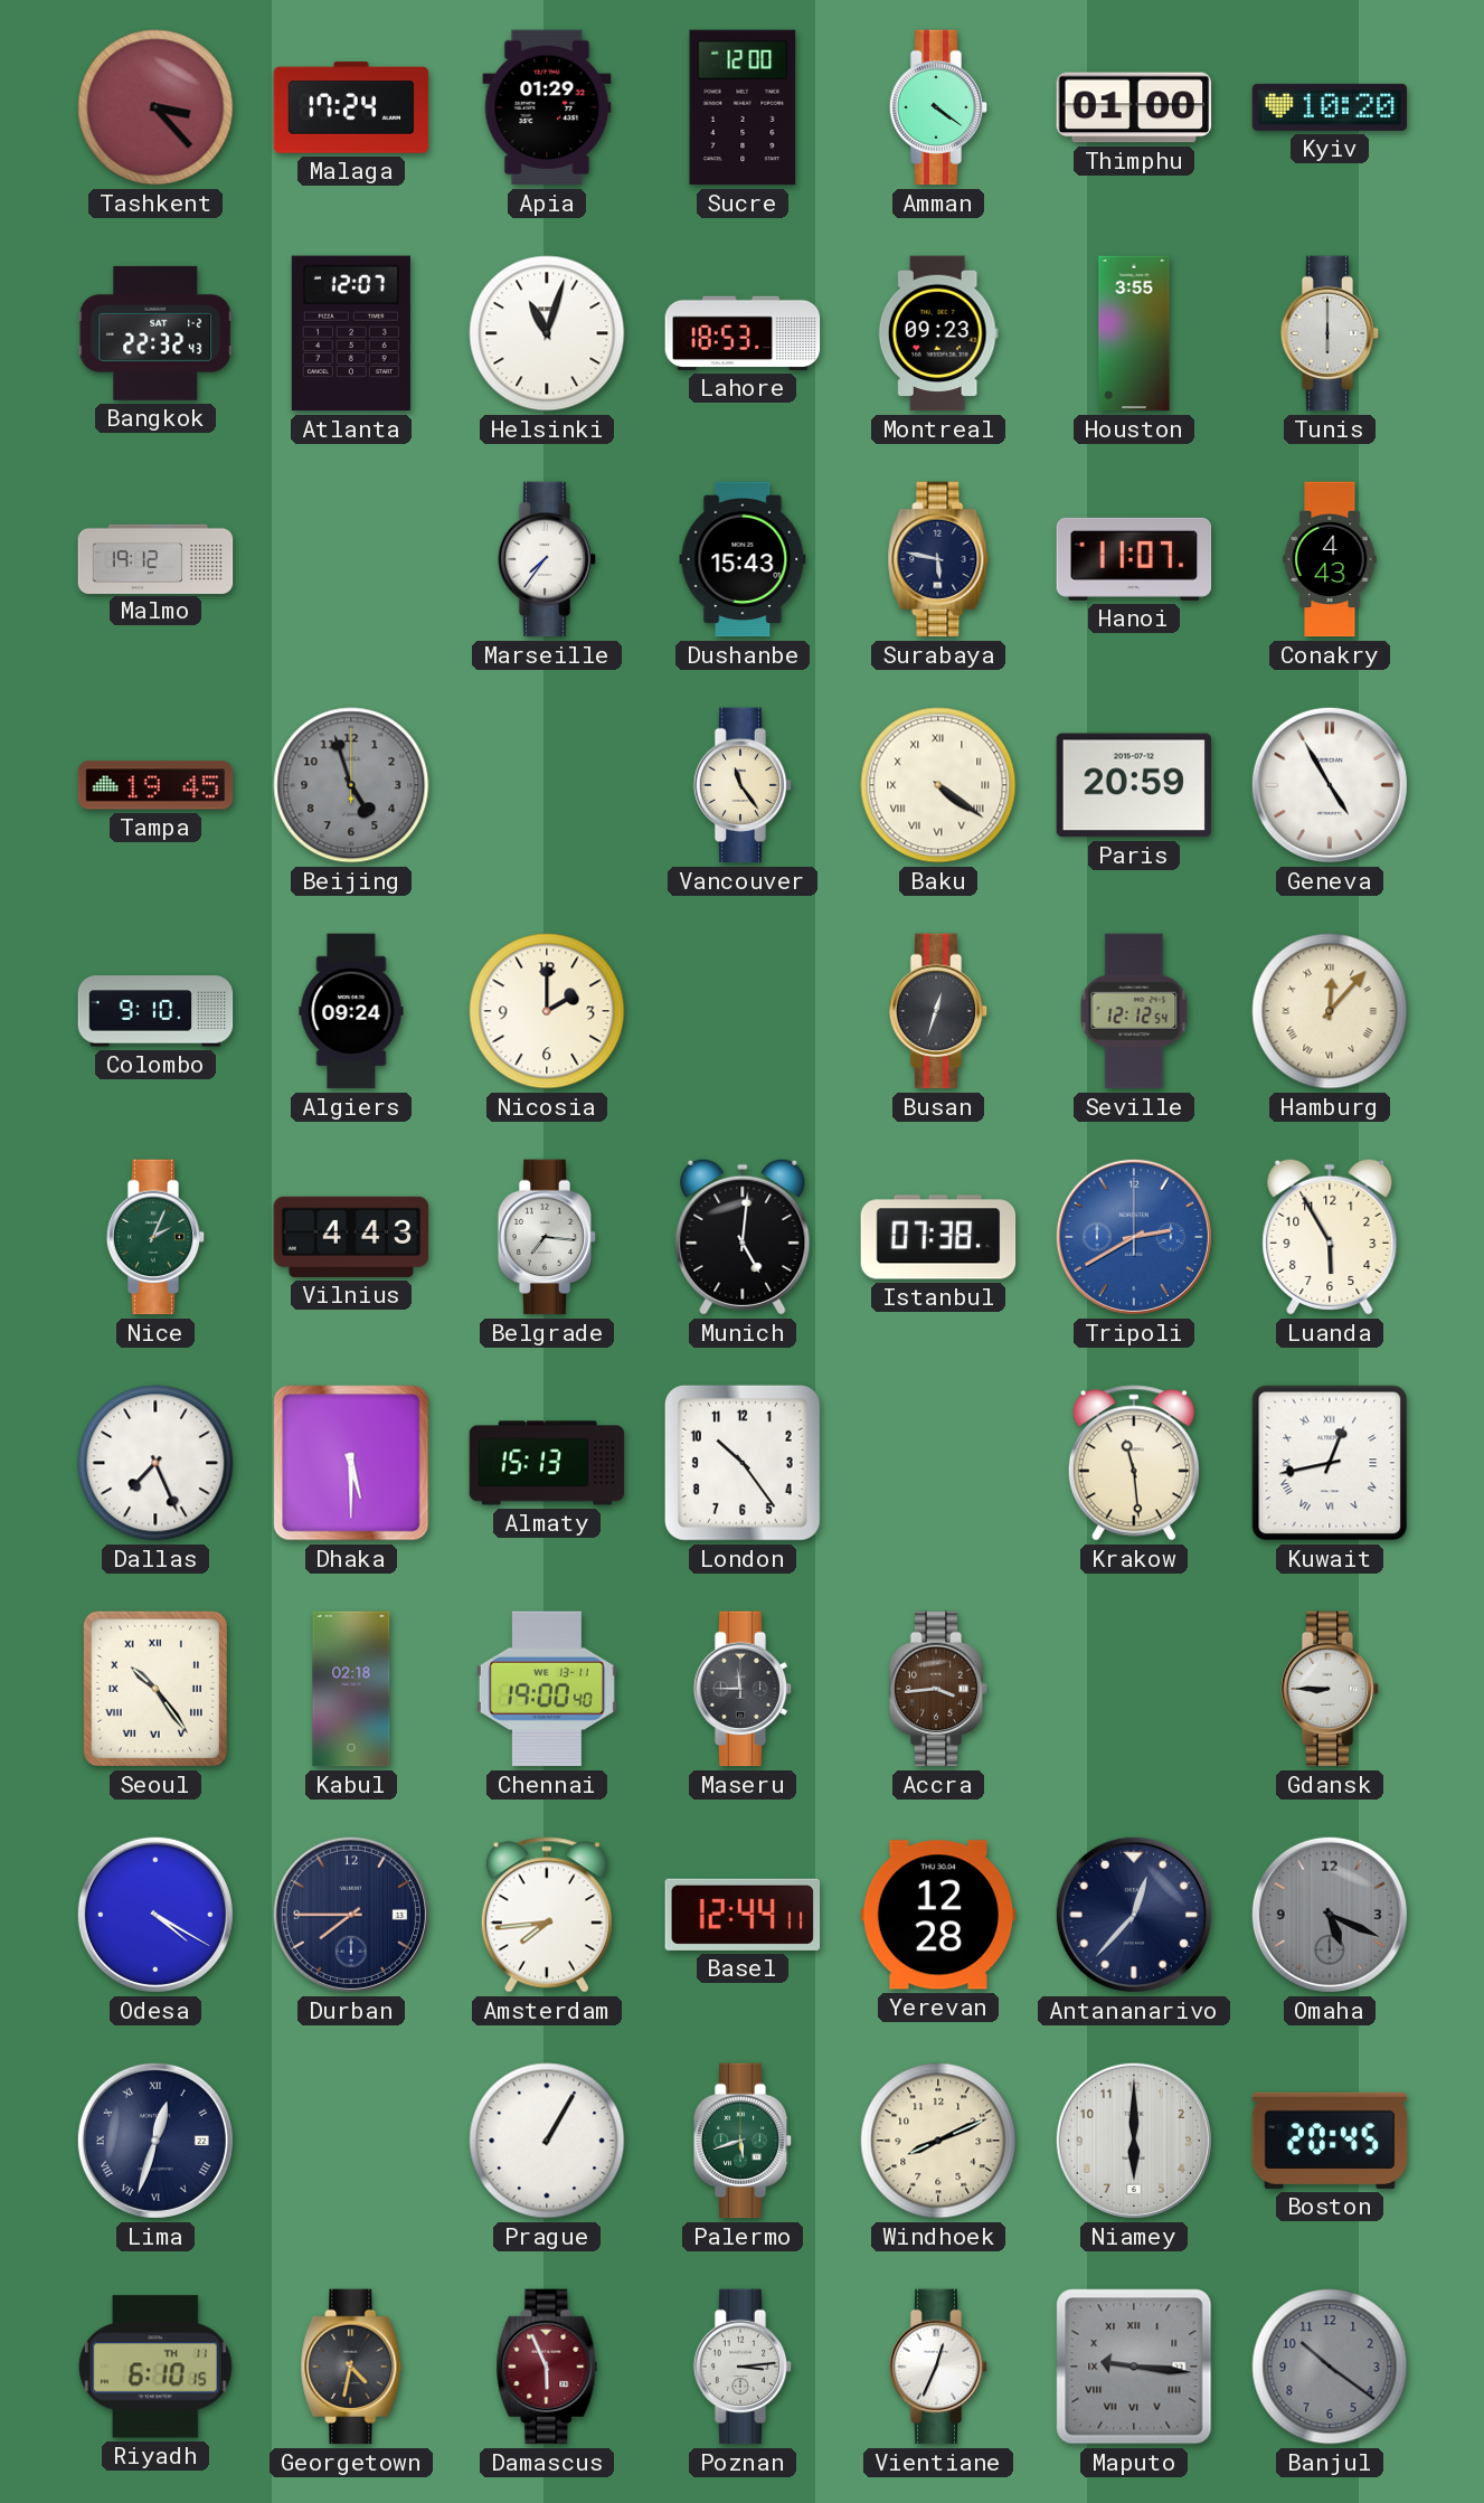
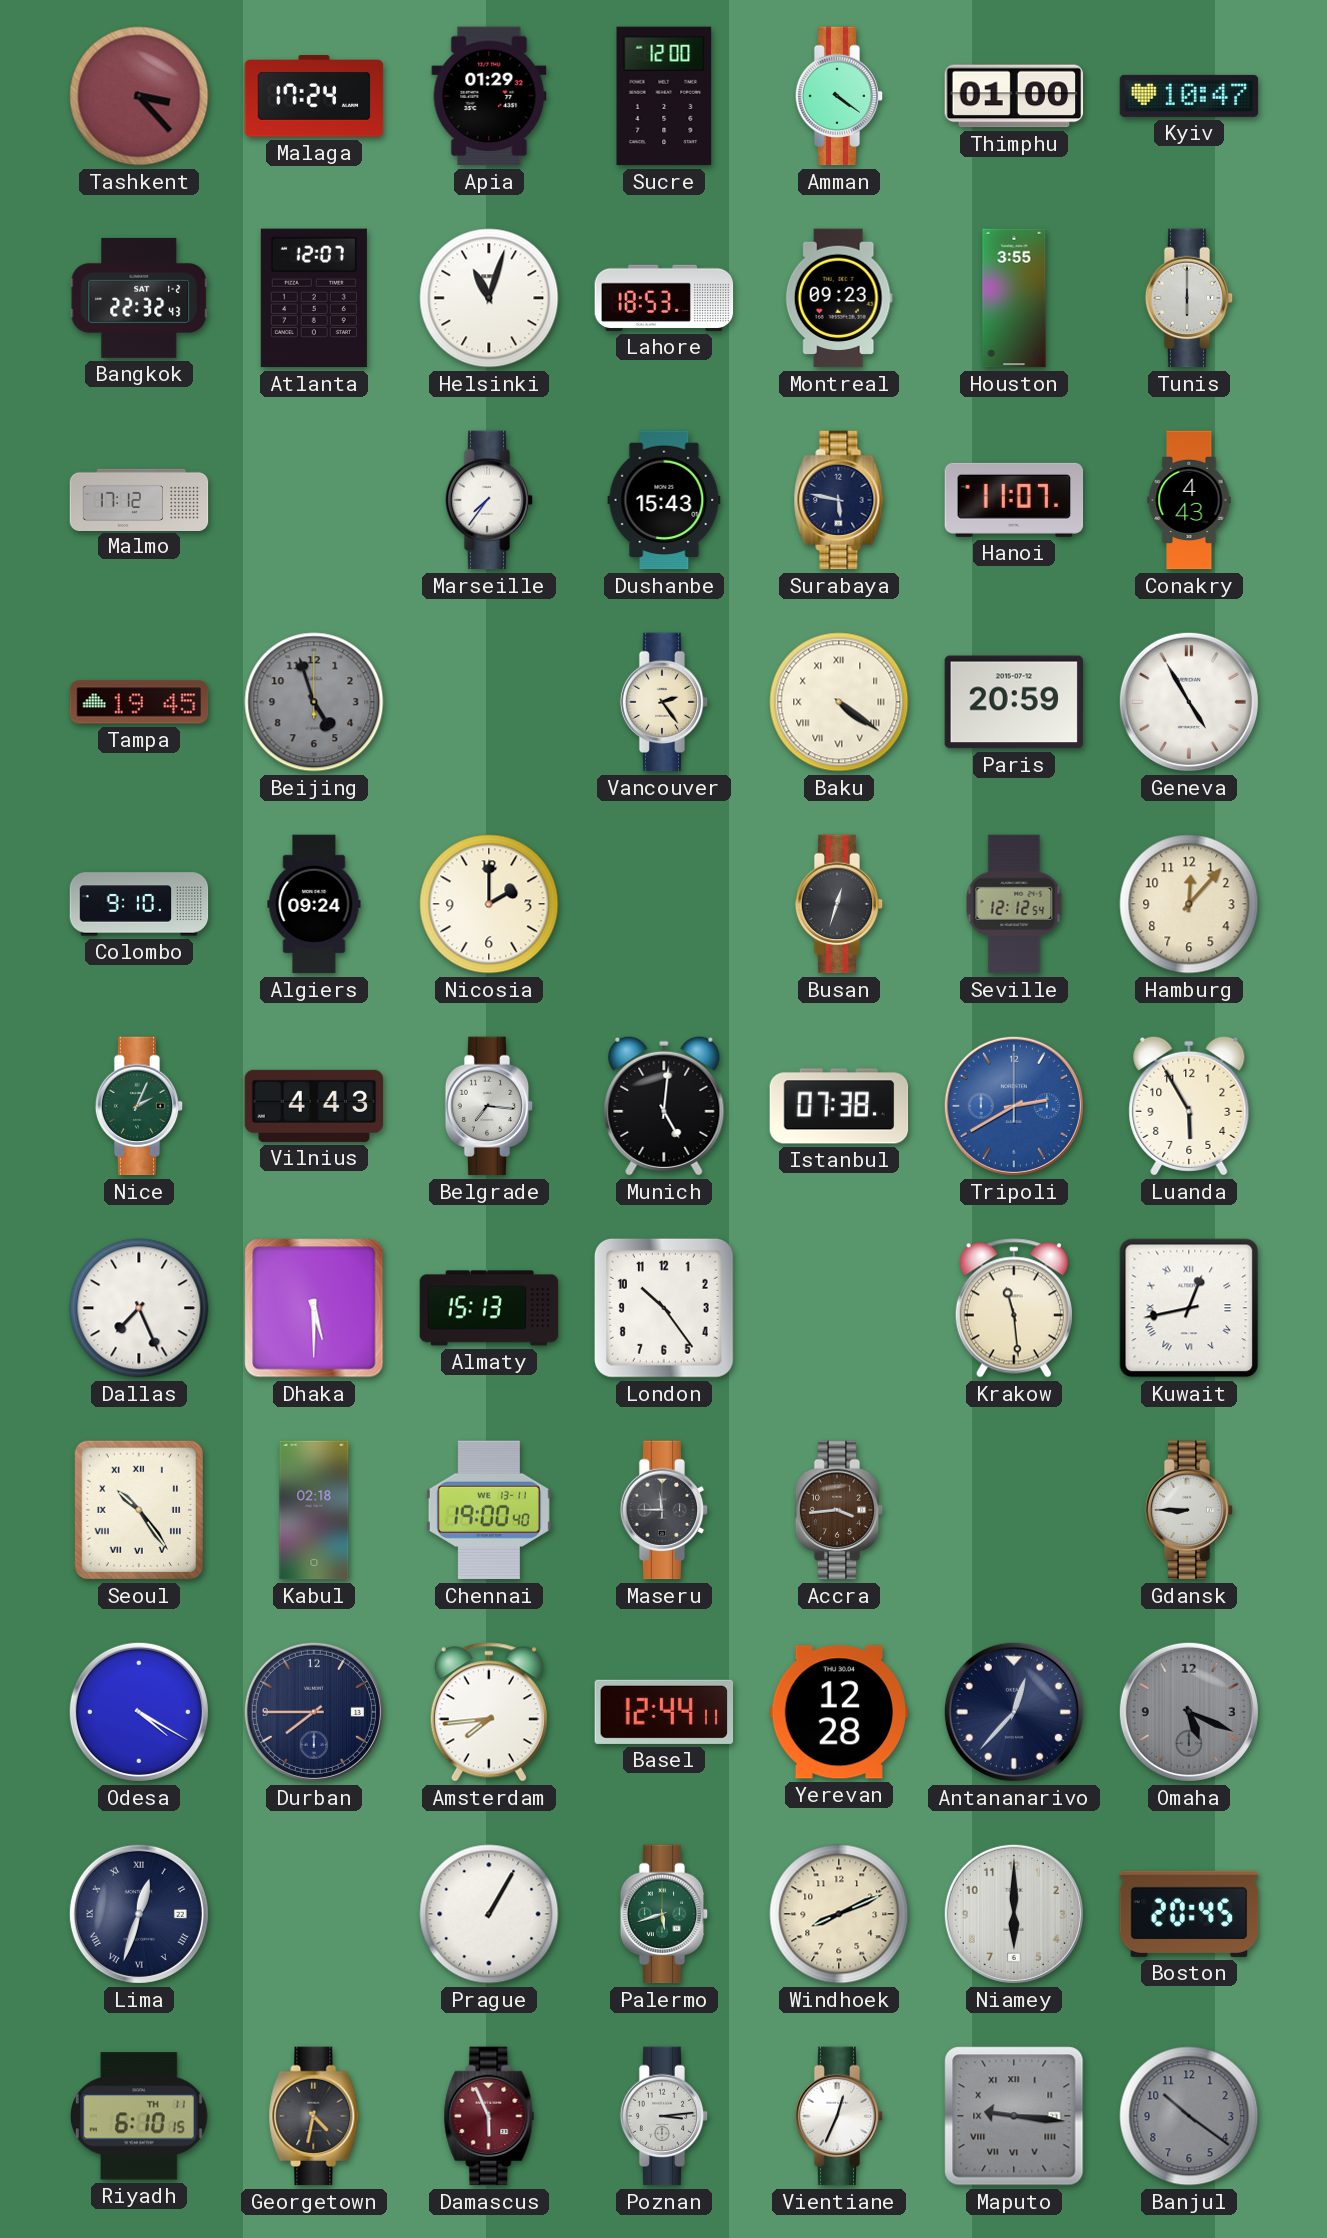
Kyiv: 10:20 -> 10:47 (1189, 96)
Malmo: 19:12 -> 17:12 (139, 499)
Vancouver: 11:24 -> 2:24 (664, 702)
Hamburg numerals: Roman -> Arabic (1189, 904)
